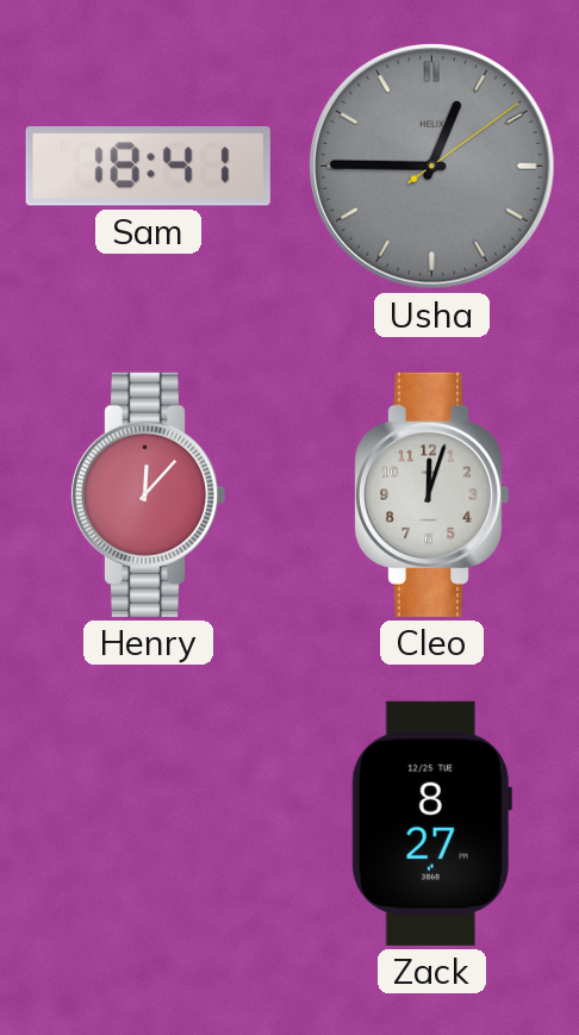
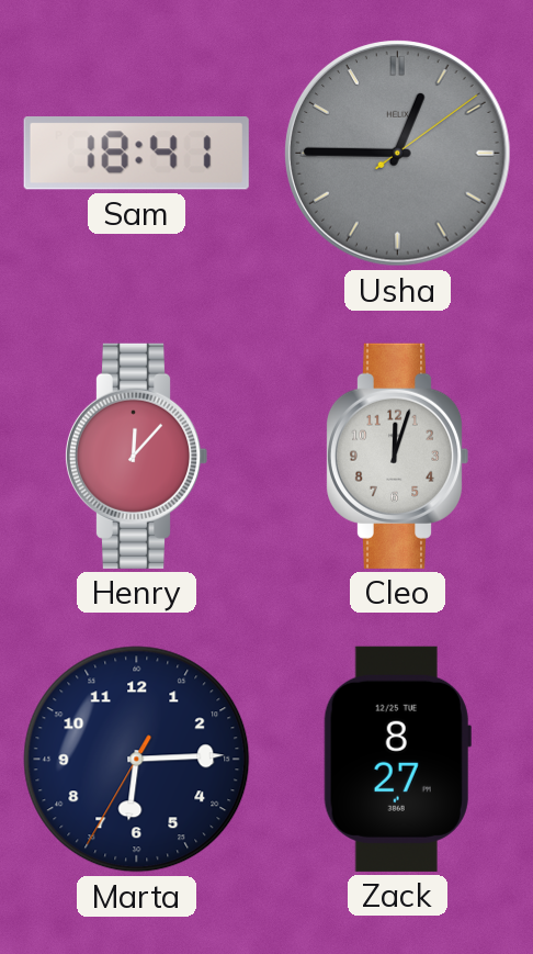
Marta: none -> 6:14 (137, 760)
